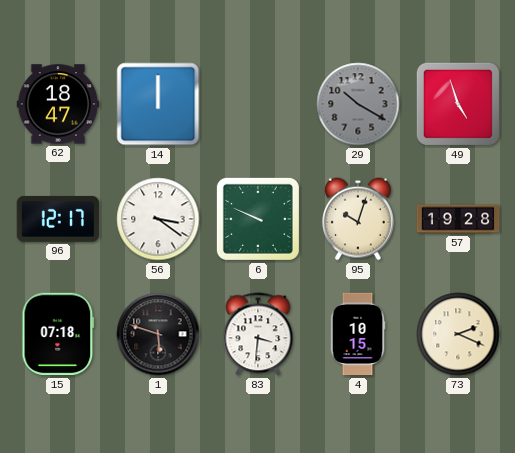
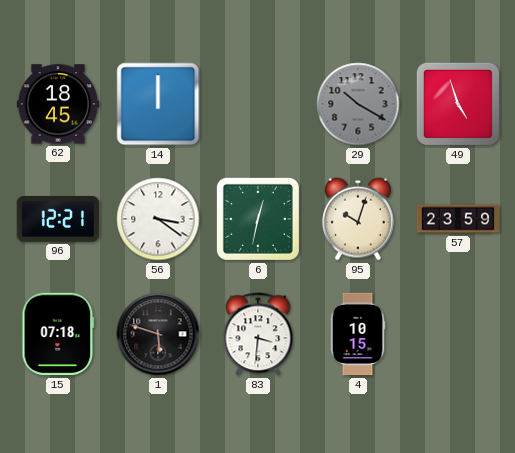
62: 18:47 -> 18:45 (58, 104)
96: 12:17 -> 12:21 (58, 219)
6: 9:49 -> 12:32 (258, 219)
57: 19:28 -> 23:59 (458, 219)
73: 2:19 -> none (458, 334)
